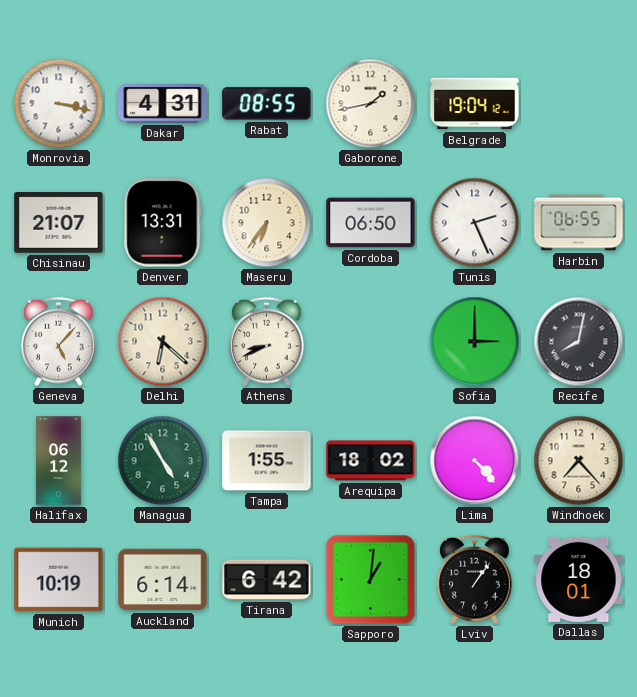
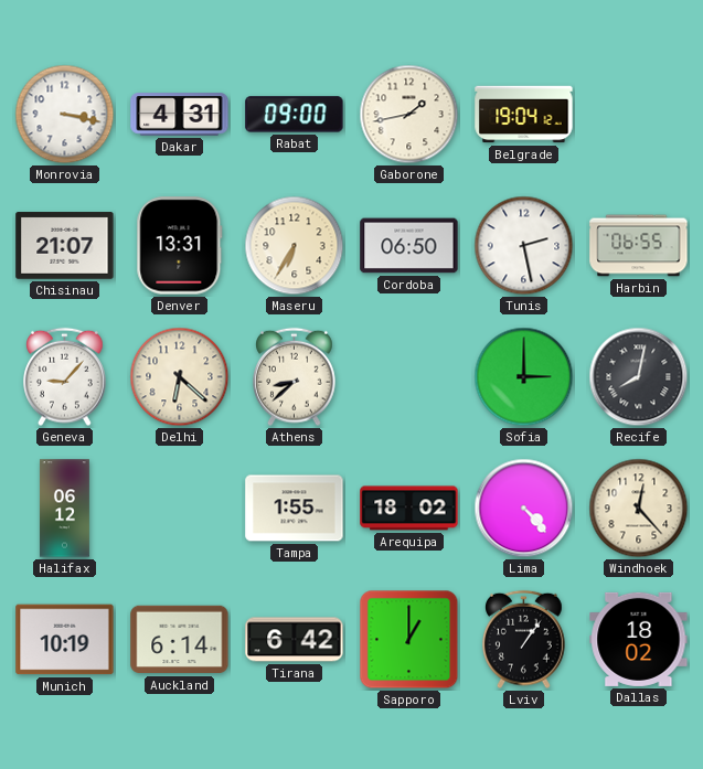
Rabat: 08:55 -> 09:00 (295, 115)
Maseru: 6:36 -> 6:35 (295, 246)
Tunis: 2:26 -> 2:28 (524, 246)
Geneva: 5:07 -> 9:07 (65, 377)
Athens: 8:41 -> 8:38 (295, 377)
Managua: 4:55 -> none (163, 461)
Windhoek: 7:23 -> 12:23 (639, 509)
Sapporo: 1:01 -> 1:00 (409, 640)
Dallas: 18:01 -> 18:02 (639, 639)
